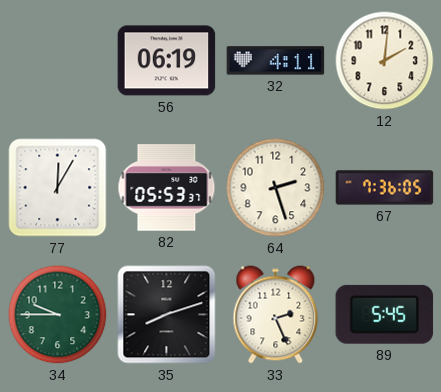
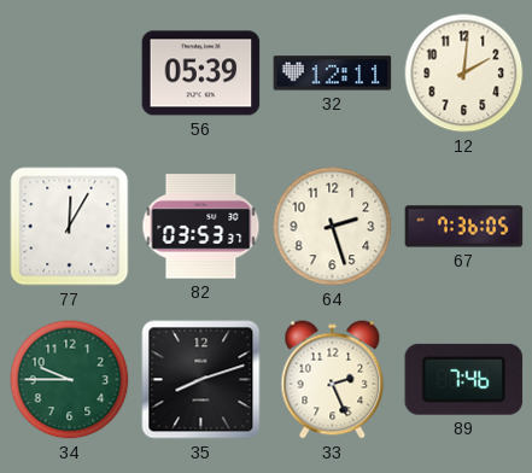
56: 06:19 -> 05:39 (201, 74)
32: 4:11 -> 12:11 (333, 74)
82: 05:53 -> 03:53 (201, 227)
89: 5:45 -> 7:46 (464, 379)
